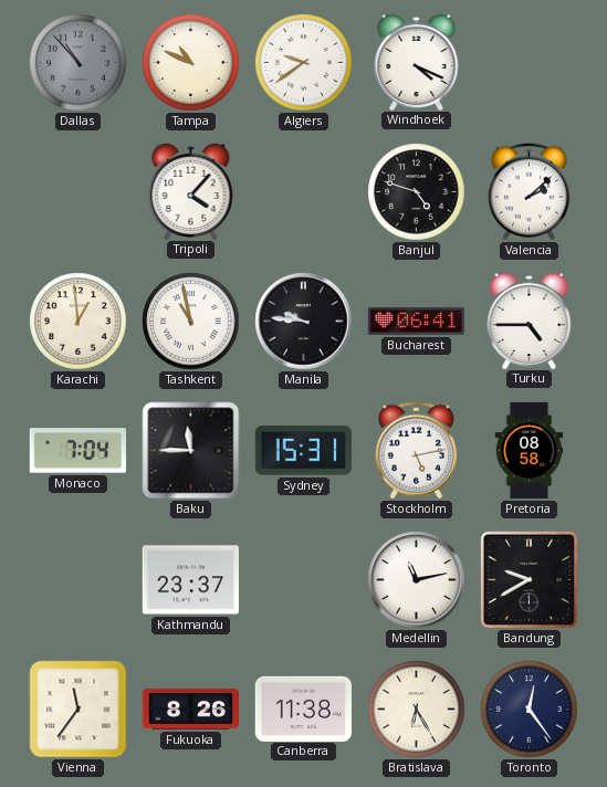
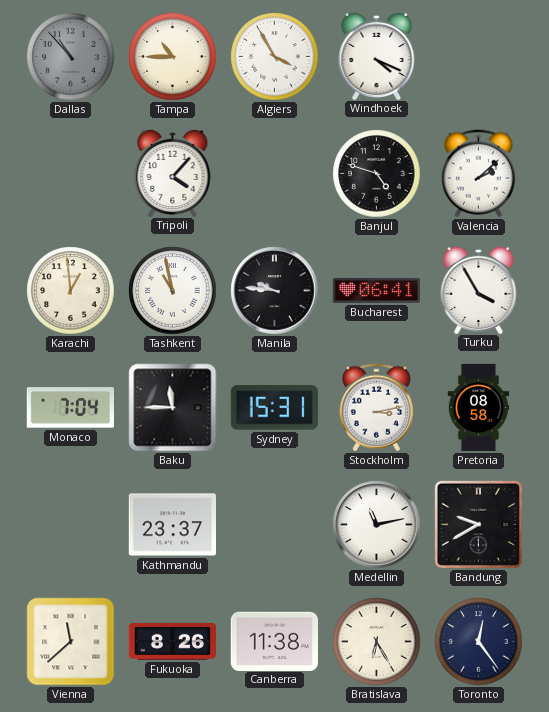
Tampa: 10:49 -> 10:45 (173, 57)
Algiers: 9:39 -> 3:55 (275, 57)
Turku: 4:45 -> 3:55 (479, 289)
Stockholm: 5:13 -> 3:13 (376, 408)
Vienna: 11:36 -> 11:38 (71, 642)
